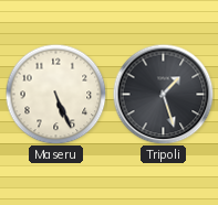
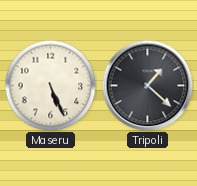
Tripoli: 1:27 -> 1:22 (147, 85)
